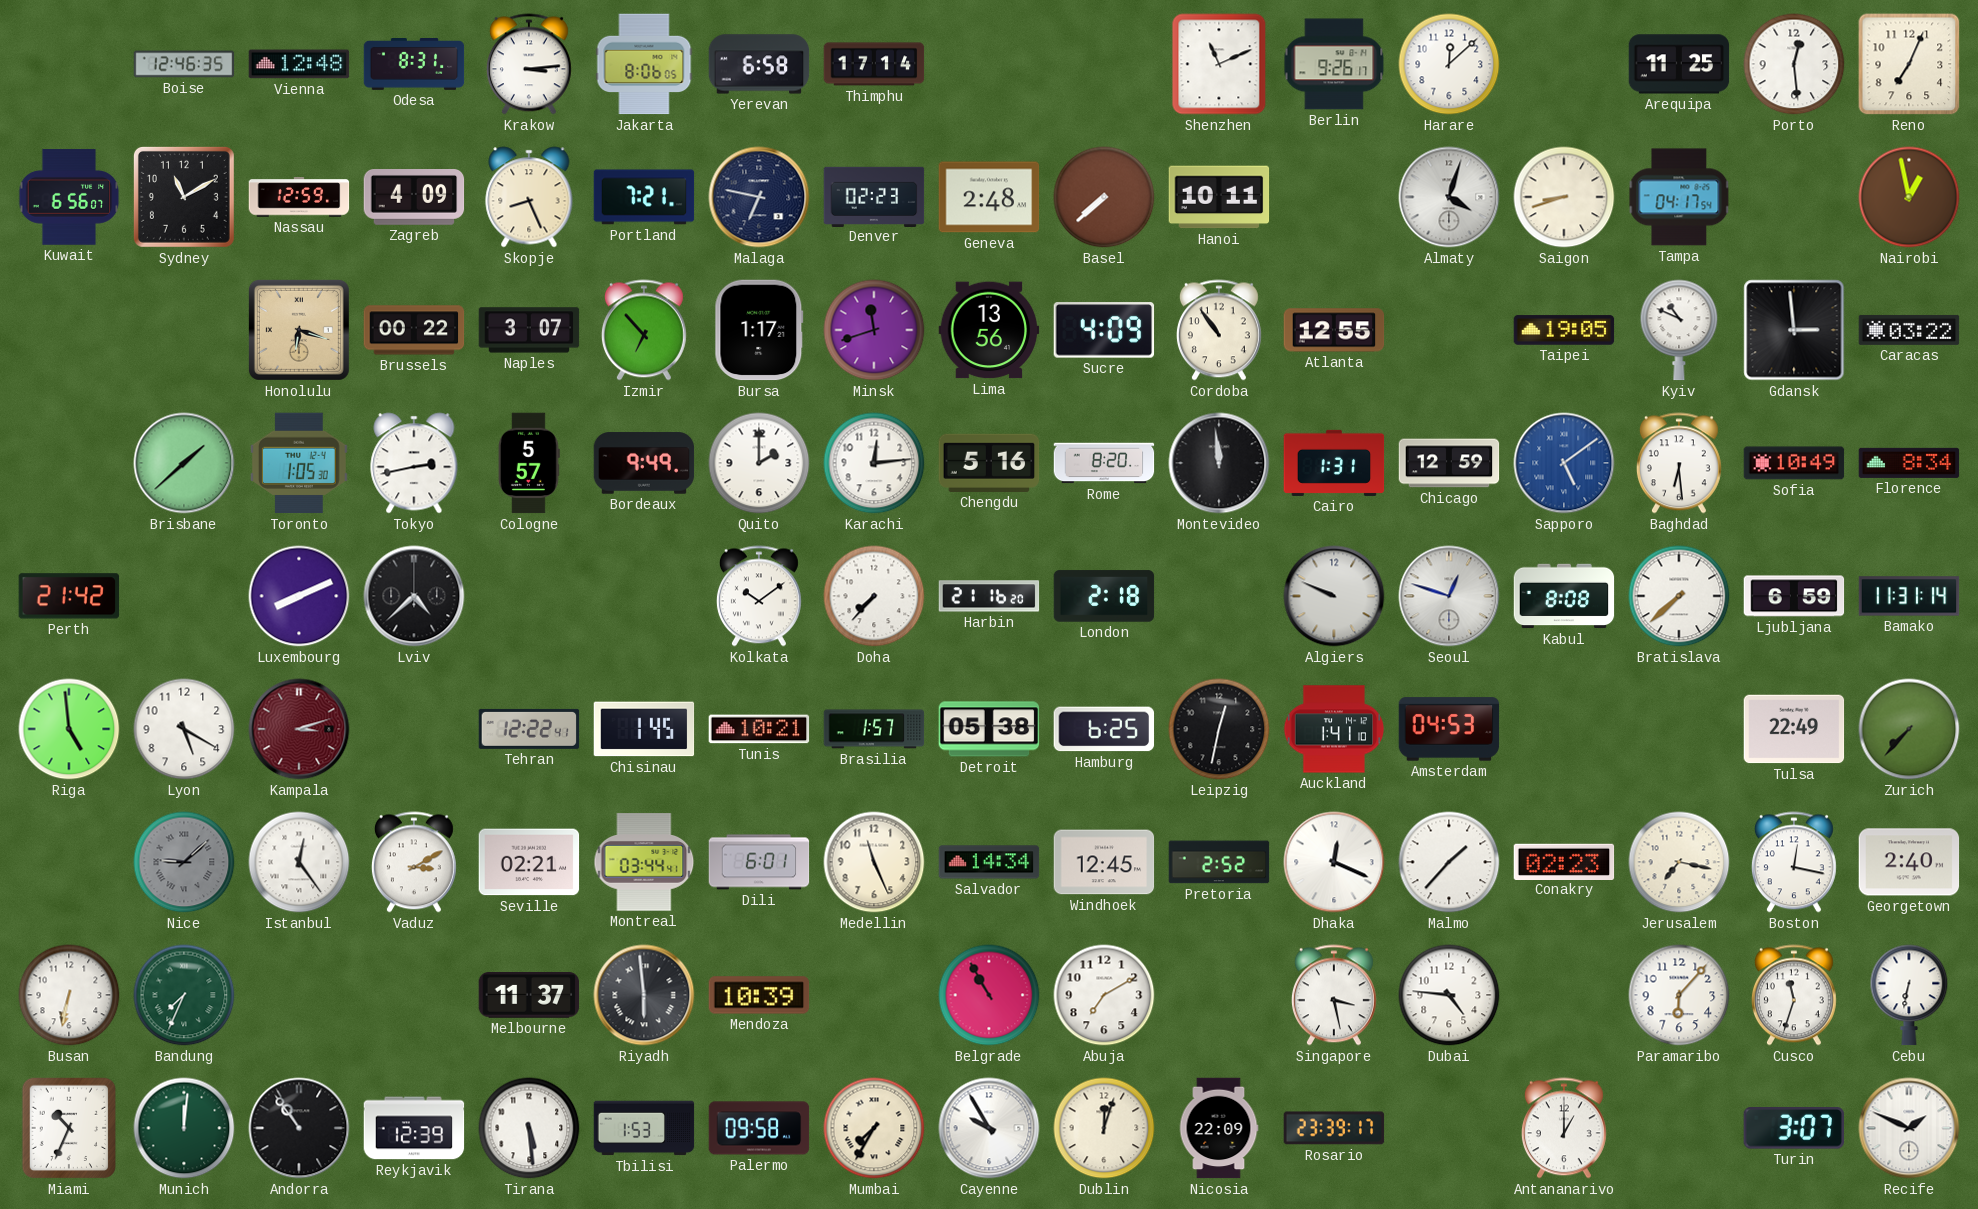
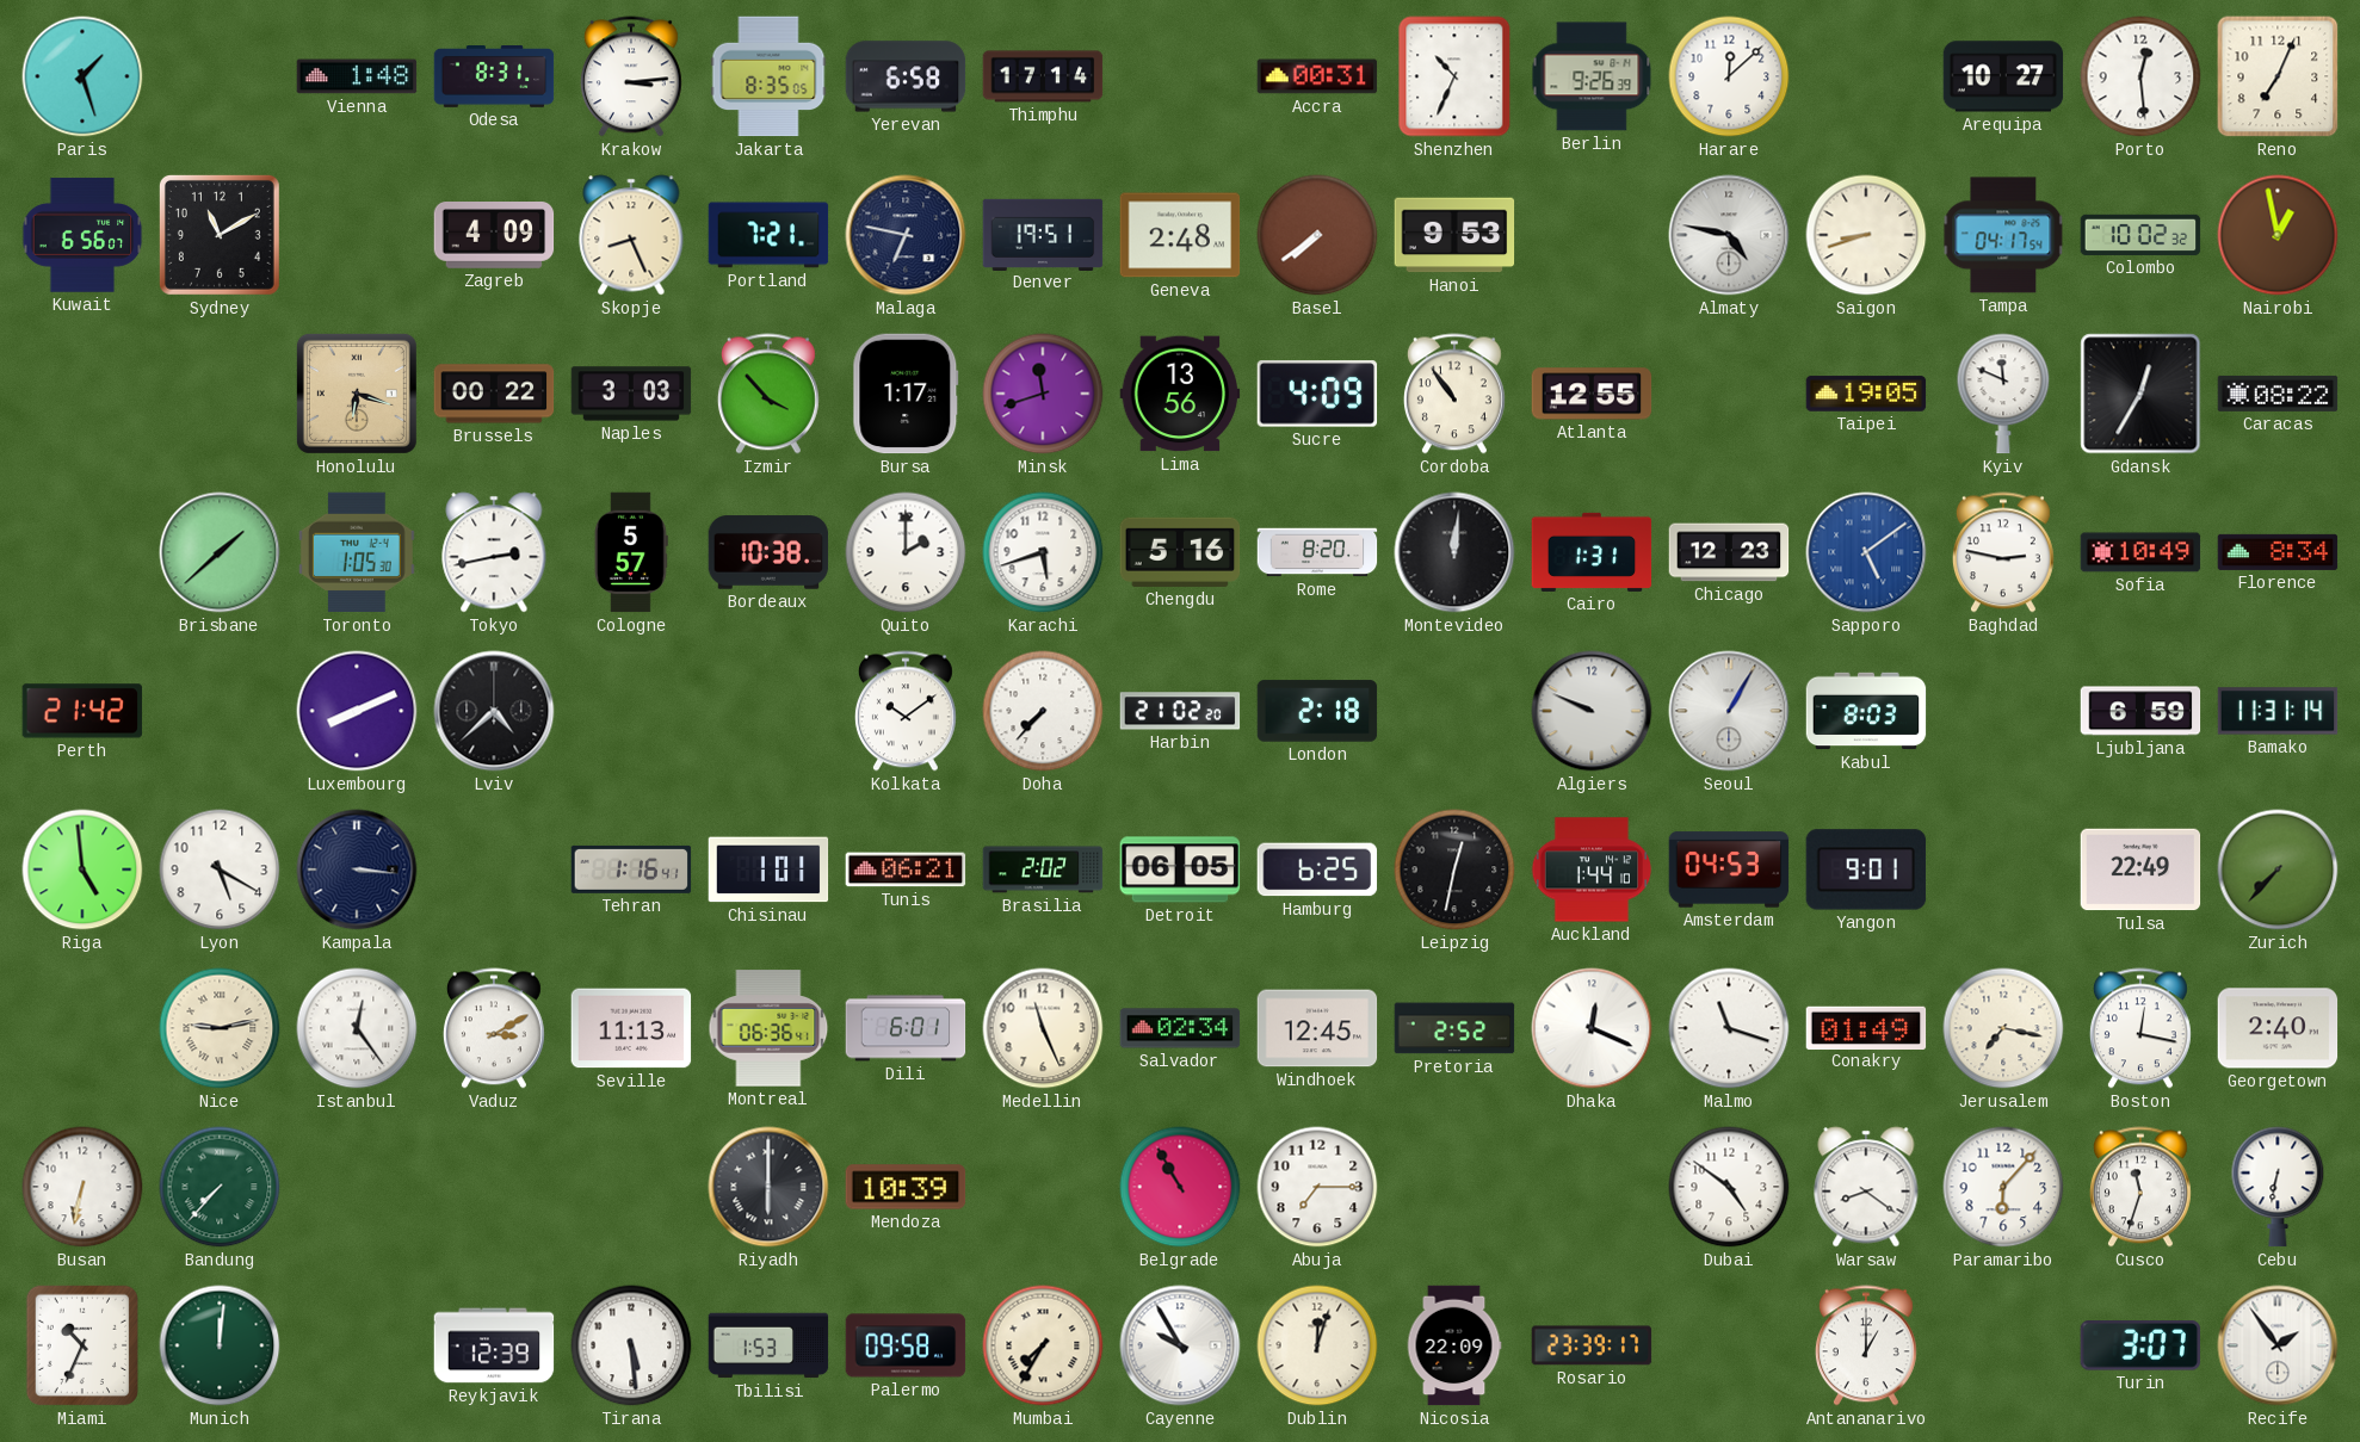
Paris: none -> 1:27 (82, 76)
Boise: 12:46 -> none (184, 64)
Vienna: 12:48 -> 1:48 (357, 76)
Jakarta: 8:06 -> 8:35 (768, 76)
Accra: none -> 00:31 (1317, 76)
Shenzhen: 11:11 -> 10:34 (1454, 76)
Berlin: 9:26:17 -> 9:26:39 (1592, 76)
Arequipa: 11:25 -> 10:27 (2003, 76)
Nassau: 12:59 -> none (299, 197)
Denver: 02:23 -> 19:51 (1043, 234)
Basel: 7:38 -> 7:39 (1317, 235)
Hanoi: 10:11 -> 9:53 (1454, 235)
Almaty: 4:03 -> 4:47 (1729, 235)
Colombo: none -> 10:02 (2140, 235)
Naples: 3:07 -> 3:03 (631, 394)
Izmir: 6:53 -> 3:53 (768, 394)
Kyiv: 10:49 -> 11:49 (2003, 394)
Gdansk: 2:59 -> 12:35 (2140, 394)
Caracas: 03:22 -> 08:22 (2278, 394)
Bordeaux: 9:49 -> 10:38 (768, 552)
Karachi: 12:14 -> 5:42 (1043, 552)
Montevideo: 11:59 -> 12:01 (1454, 552)
Chicago: 12:59 -> 12:23 (1729, 552)
Baghdad: 6:29 -> 2:47 (2003, 552)
Harbin: 21:16 -> 21:02 (1180, 711)
Seoul: 12:48 -> 1:05 (1729, 711)
Kabul: 8:08 -> 8:03 (1866, 711)
Bratislava: 7:38 -> none (1679, 596)
Kampala: 3:12 -> 3:16 (357, 869)
Kampala dial: burgundy -> navy (357, 869)
Tehran: 12:22 -> 1:16 (631, 869)
Chisinau: 1:45 -> 1:01 (768, 869)
Tunis: 10:21 -> 06:21 (906, 869)
Brasilia: 1:57 -> 2:02 (1043, 869)
Detroit: 05:38 -> 06:05 (1180, 869)
Auckland: 1:41 -> 1:44 (1592, 869)
Yangon: none -> 9:01 (1866, 869)
Nice: 9:08 -> 9:13 (220, 1028)
Nice dial: grey -> cream (220, 1028)
Seville: 02:21 -> 11:13 (631, 1028)
Montreal: 03:44 -> 06:36 (768, 1028)
Salvador: 14:34 -> 02:34 (1180, 1028)
Malmo: 1:37 -> 11:18 (1729, 1028)
Conakry: 02:23 -> 01:49 (1866, 1027)
Bandung: 7:34 -> 7:37 (220, 1187)
Melbourne: 11:37 -> none (529, 996)
Riyadh: 5:59 -> 6:00 (768, 1187)
Abuja: 7:10 -> 7:15 (1317, 1187)
Singapore: 3:28 -> none (1334, 995)
Dubai: 4:46 -> 4:51 (1729, 1187)
Warsaw: none -> 8:21 (1866, 1187)
Andorra: 10:54 -> none (299, 1128)
Recife: 1:49 -> 1:54 (2278, 1345)
